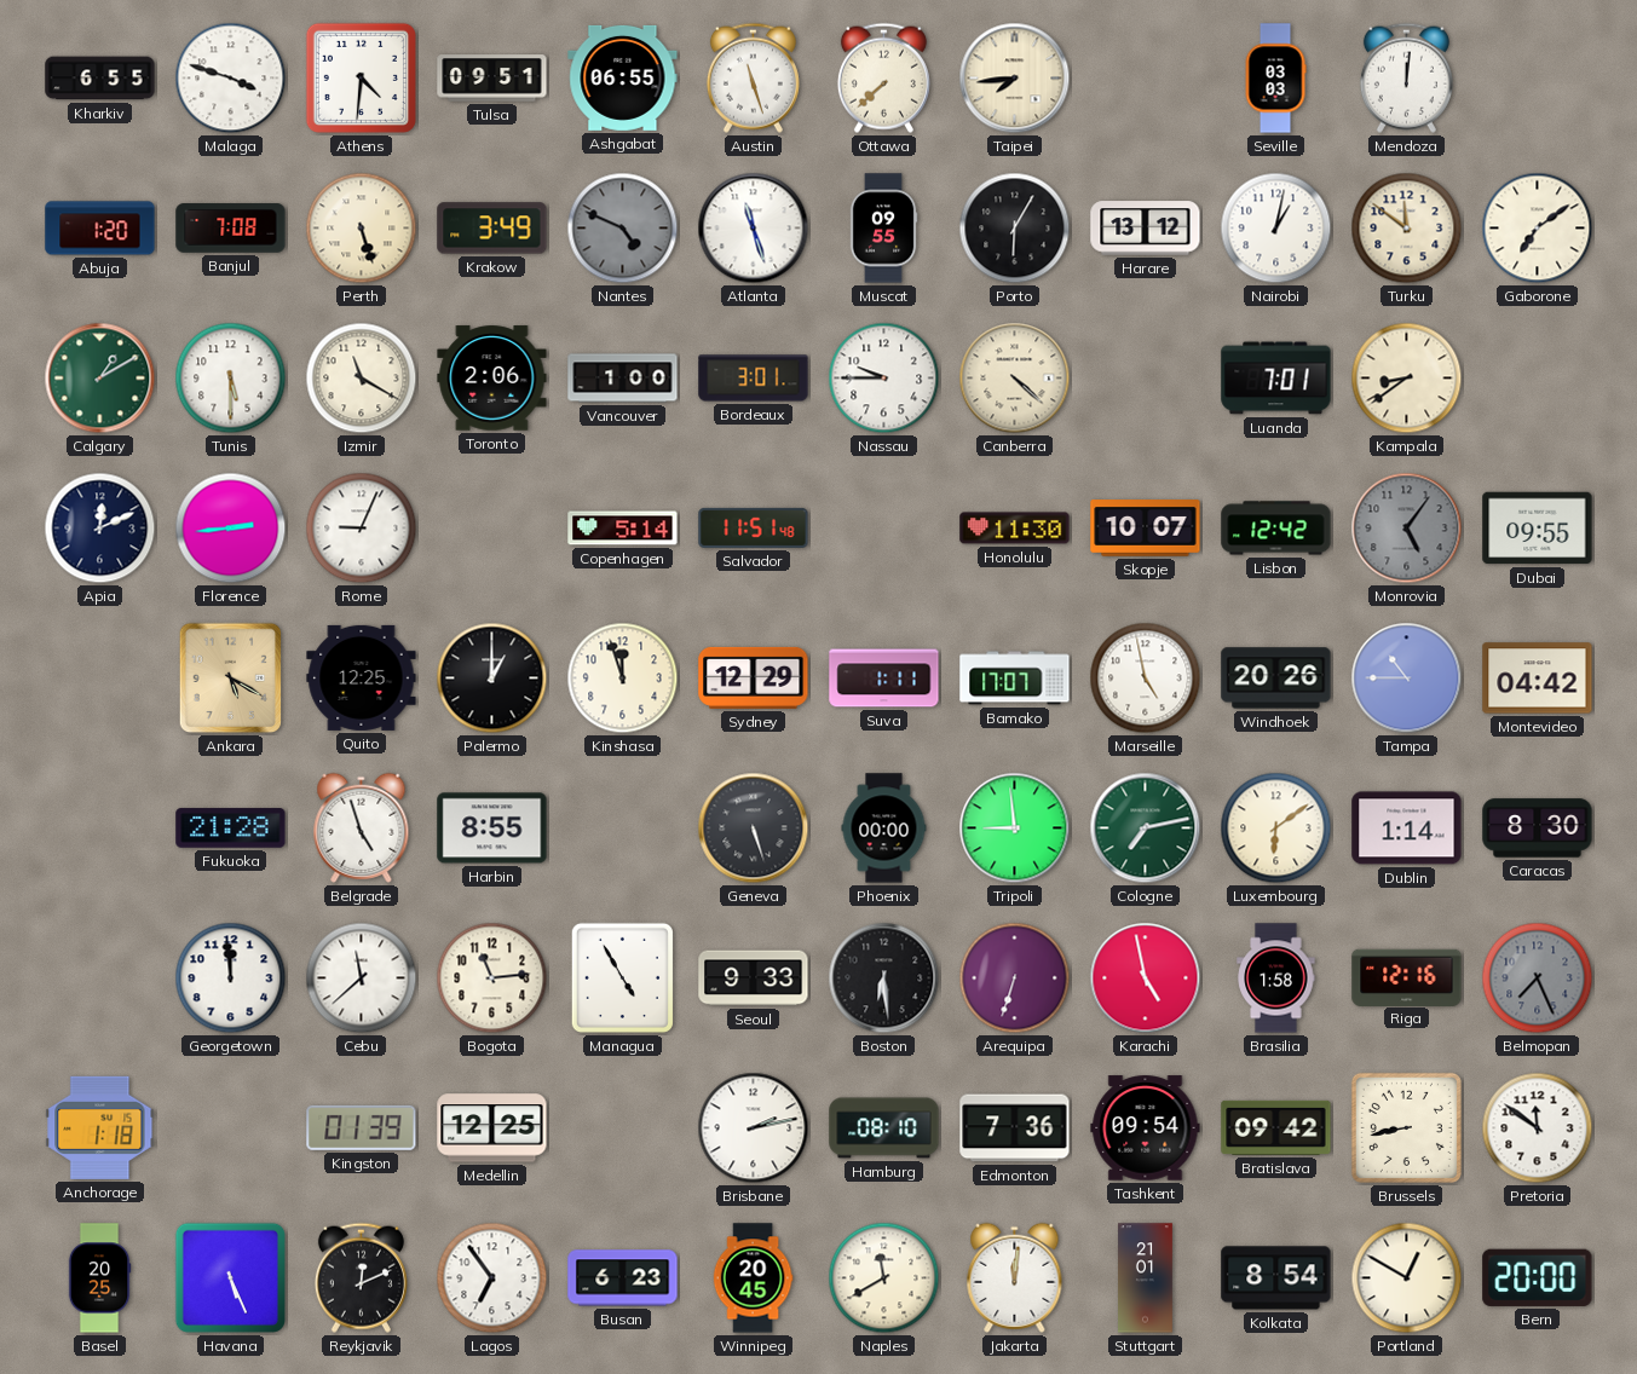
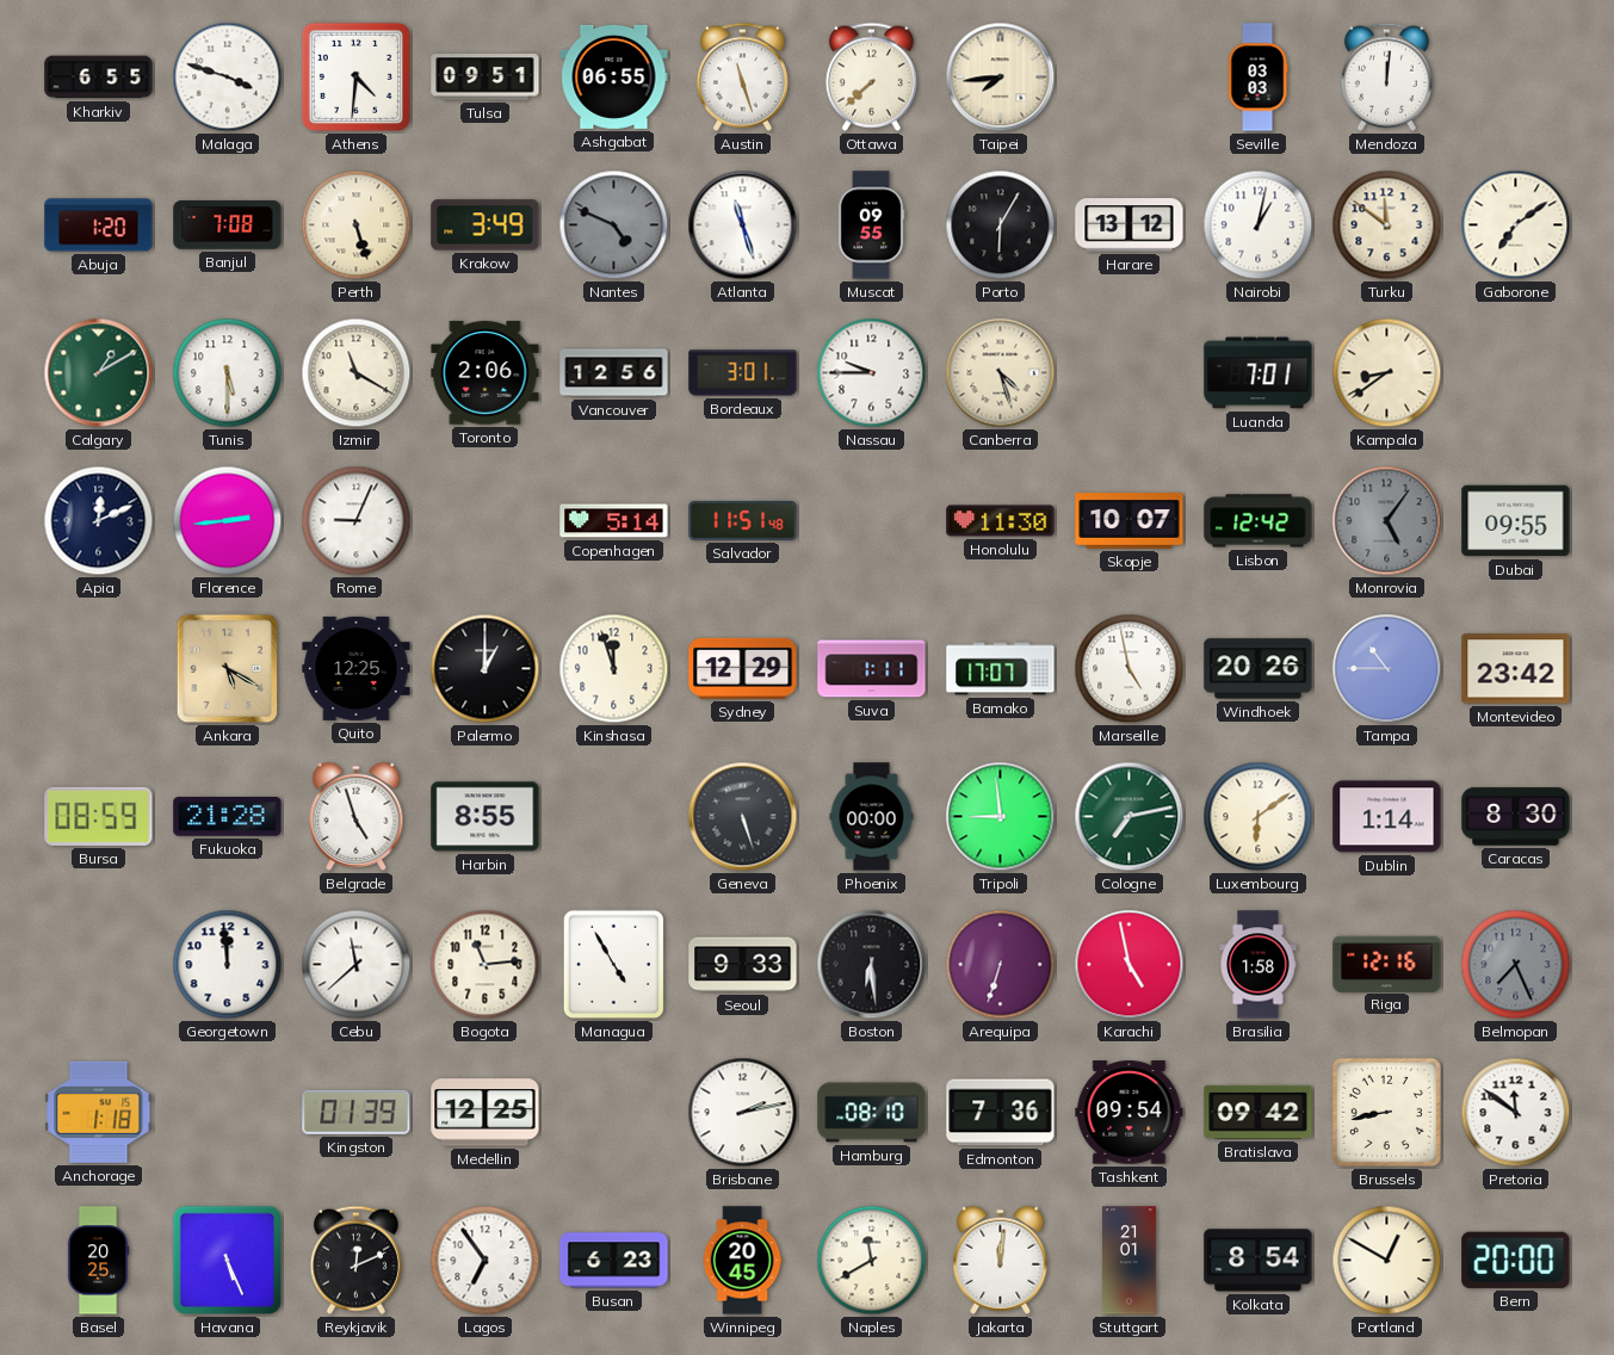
Vancouver: 1:00 -> 12:56 (614, 373)
Canberra: 4:22 -> 4:27 (1001, 373)
Montevideo: 04:42 -> 23:42 (1516, 669)
Bursa: none -> 08:59 (99, 816)
